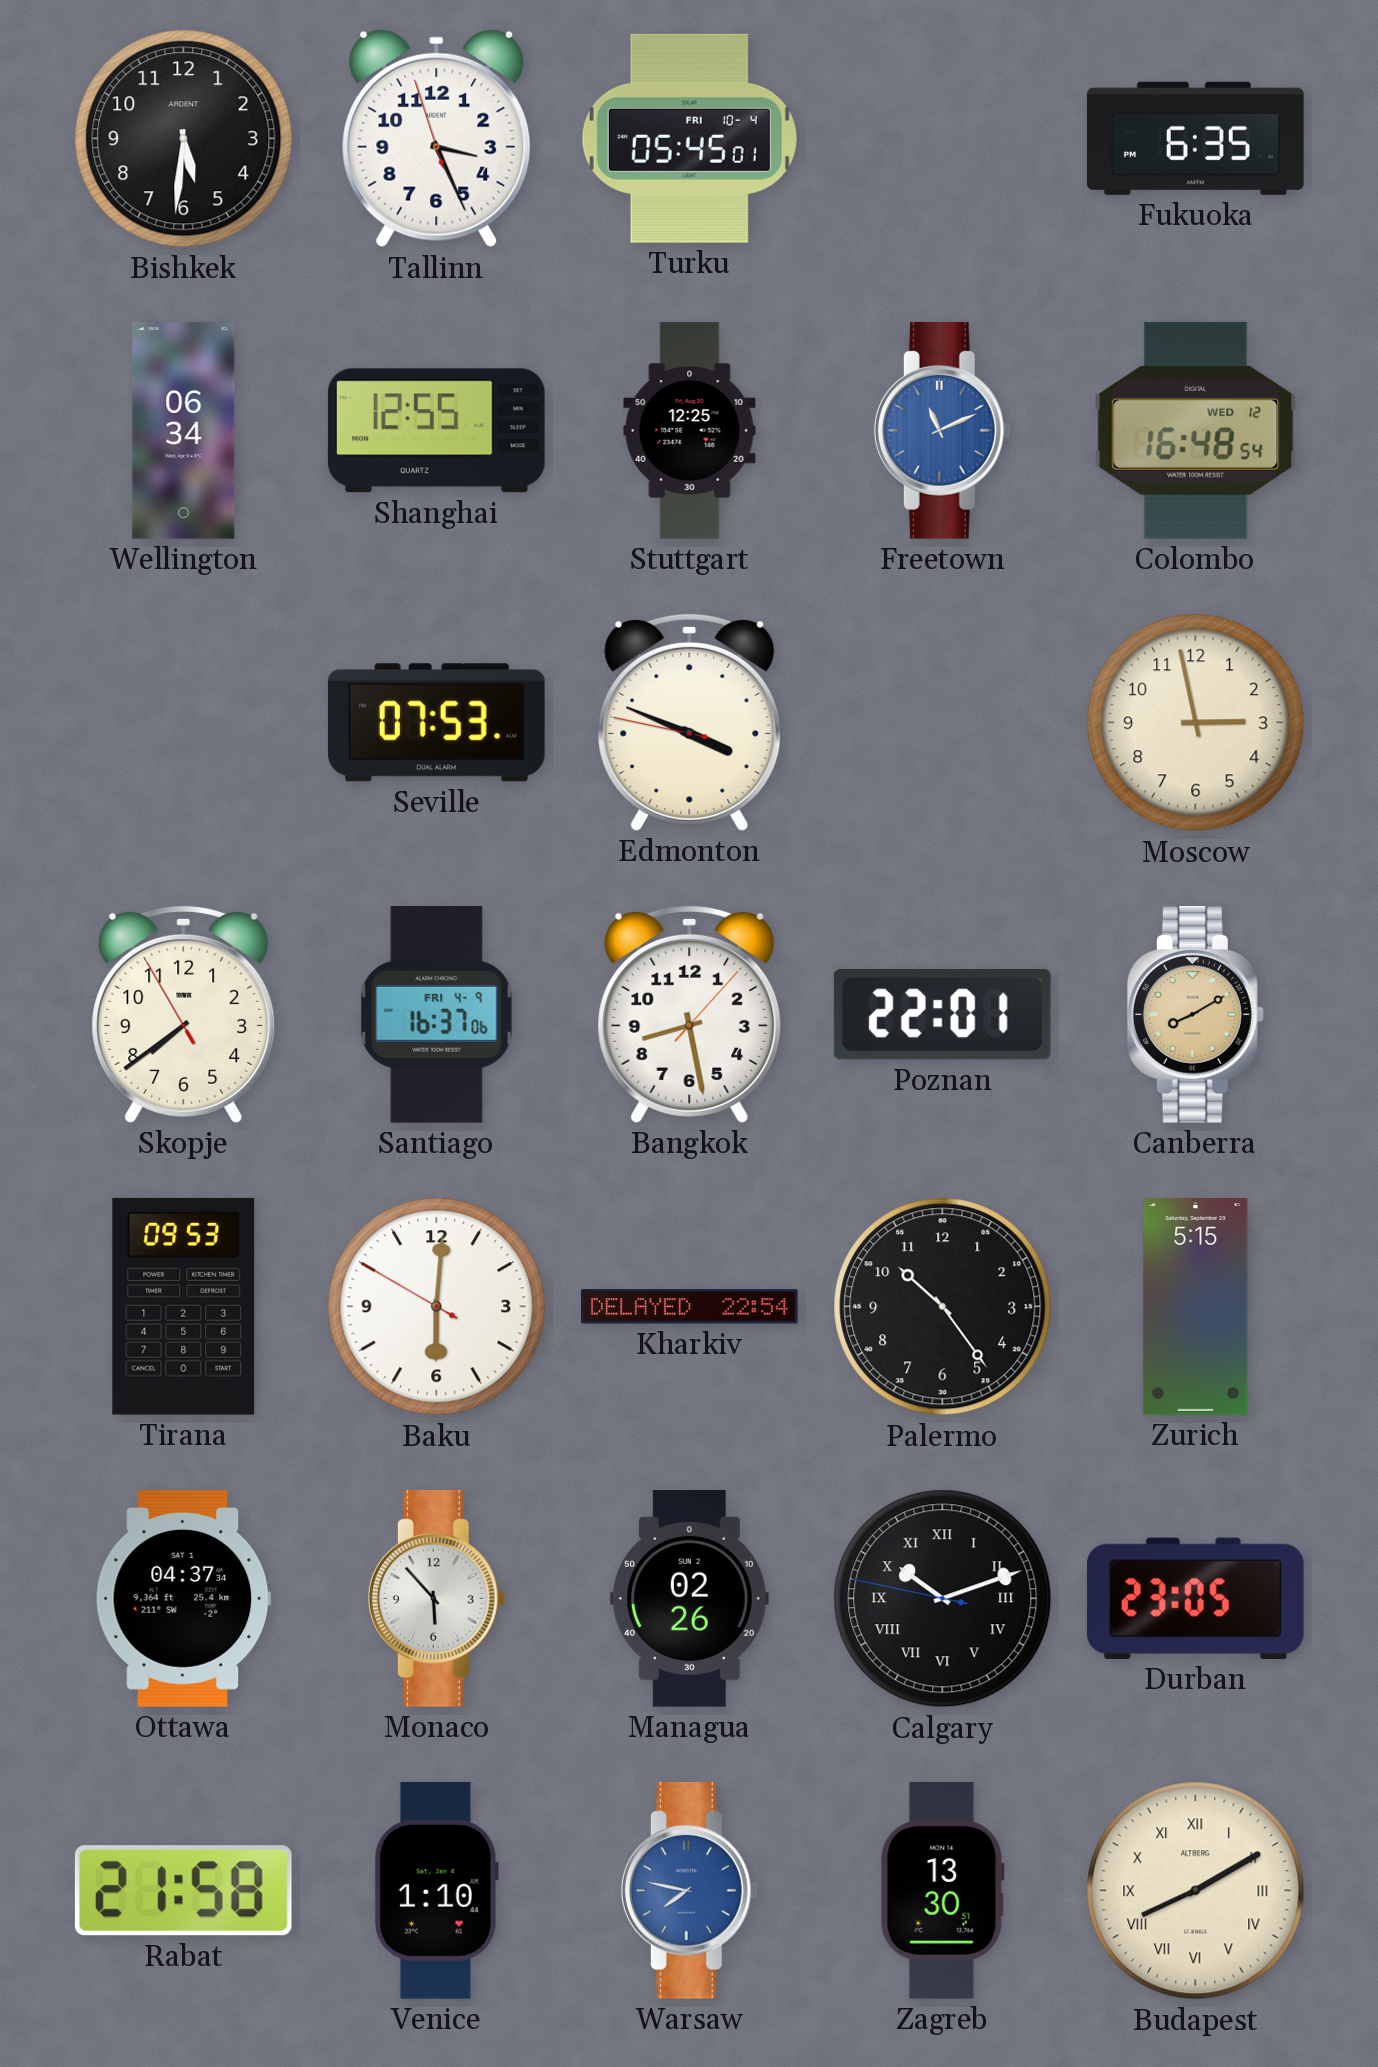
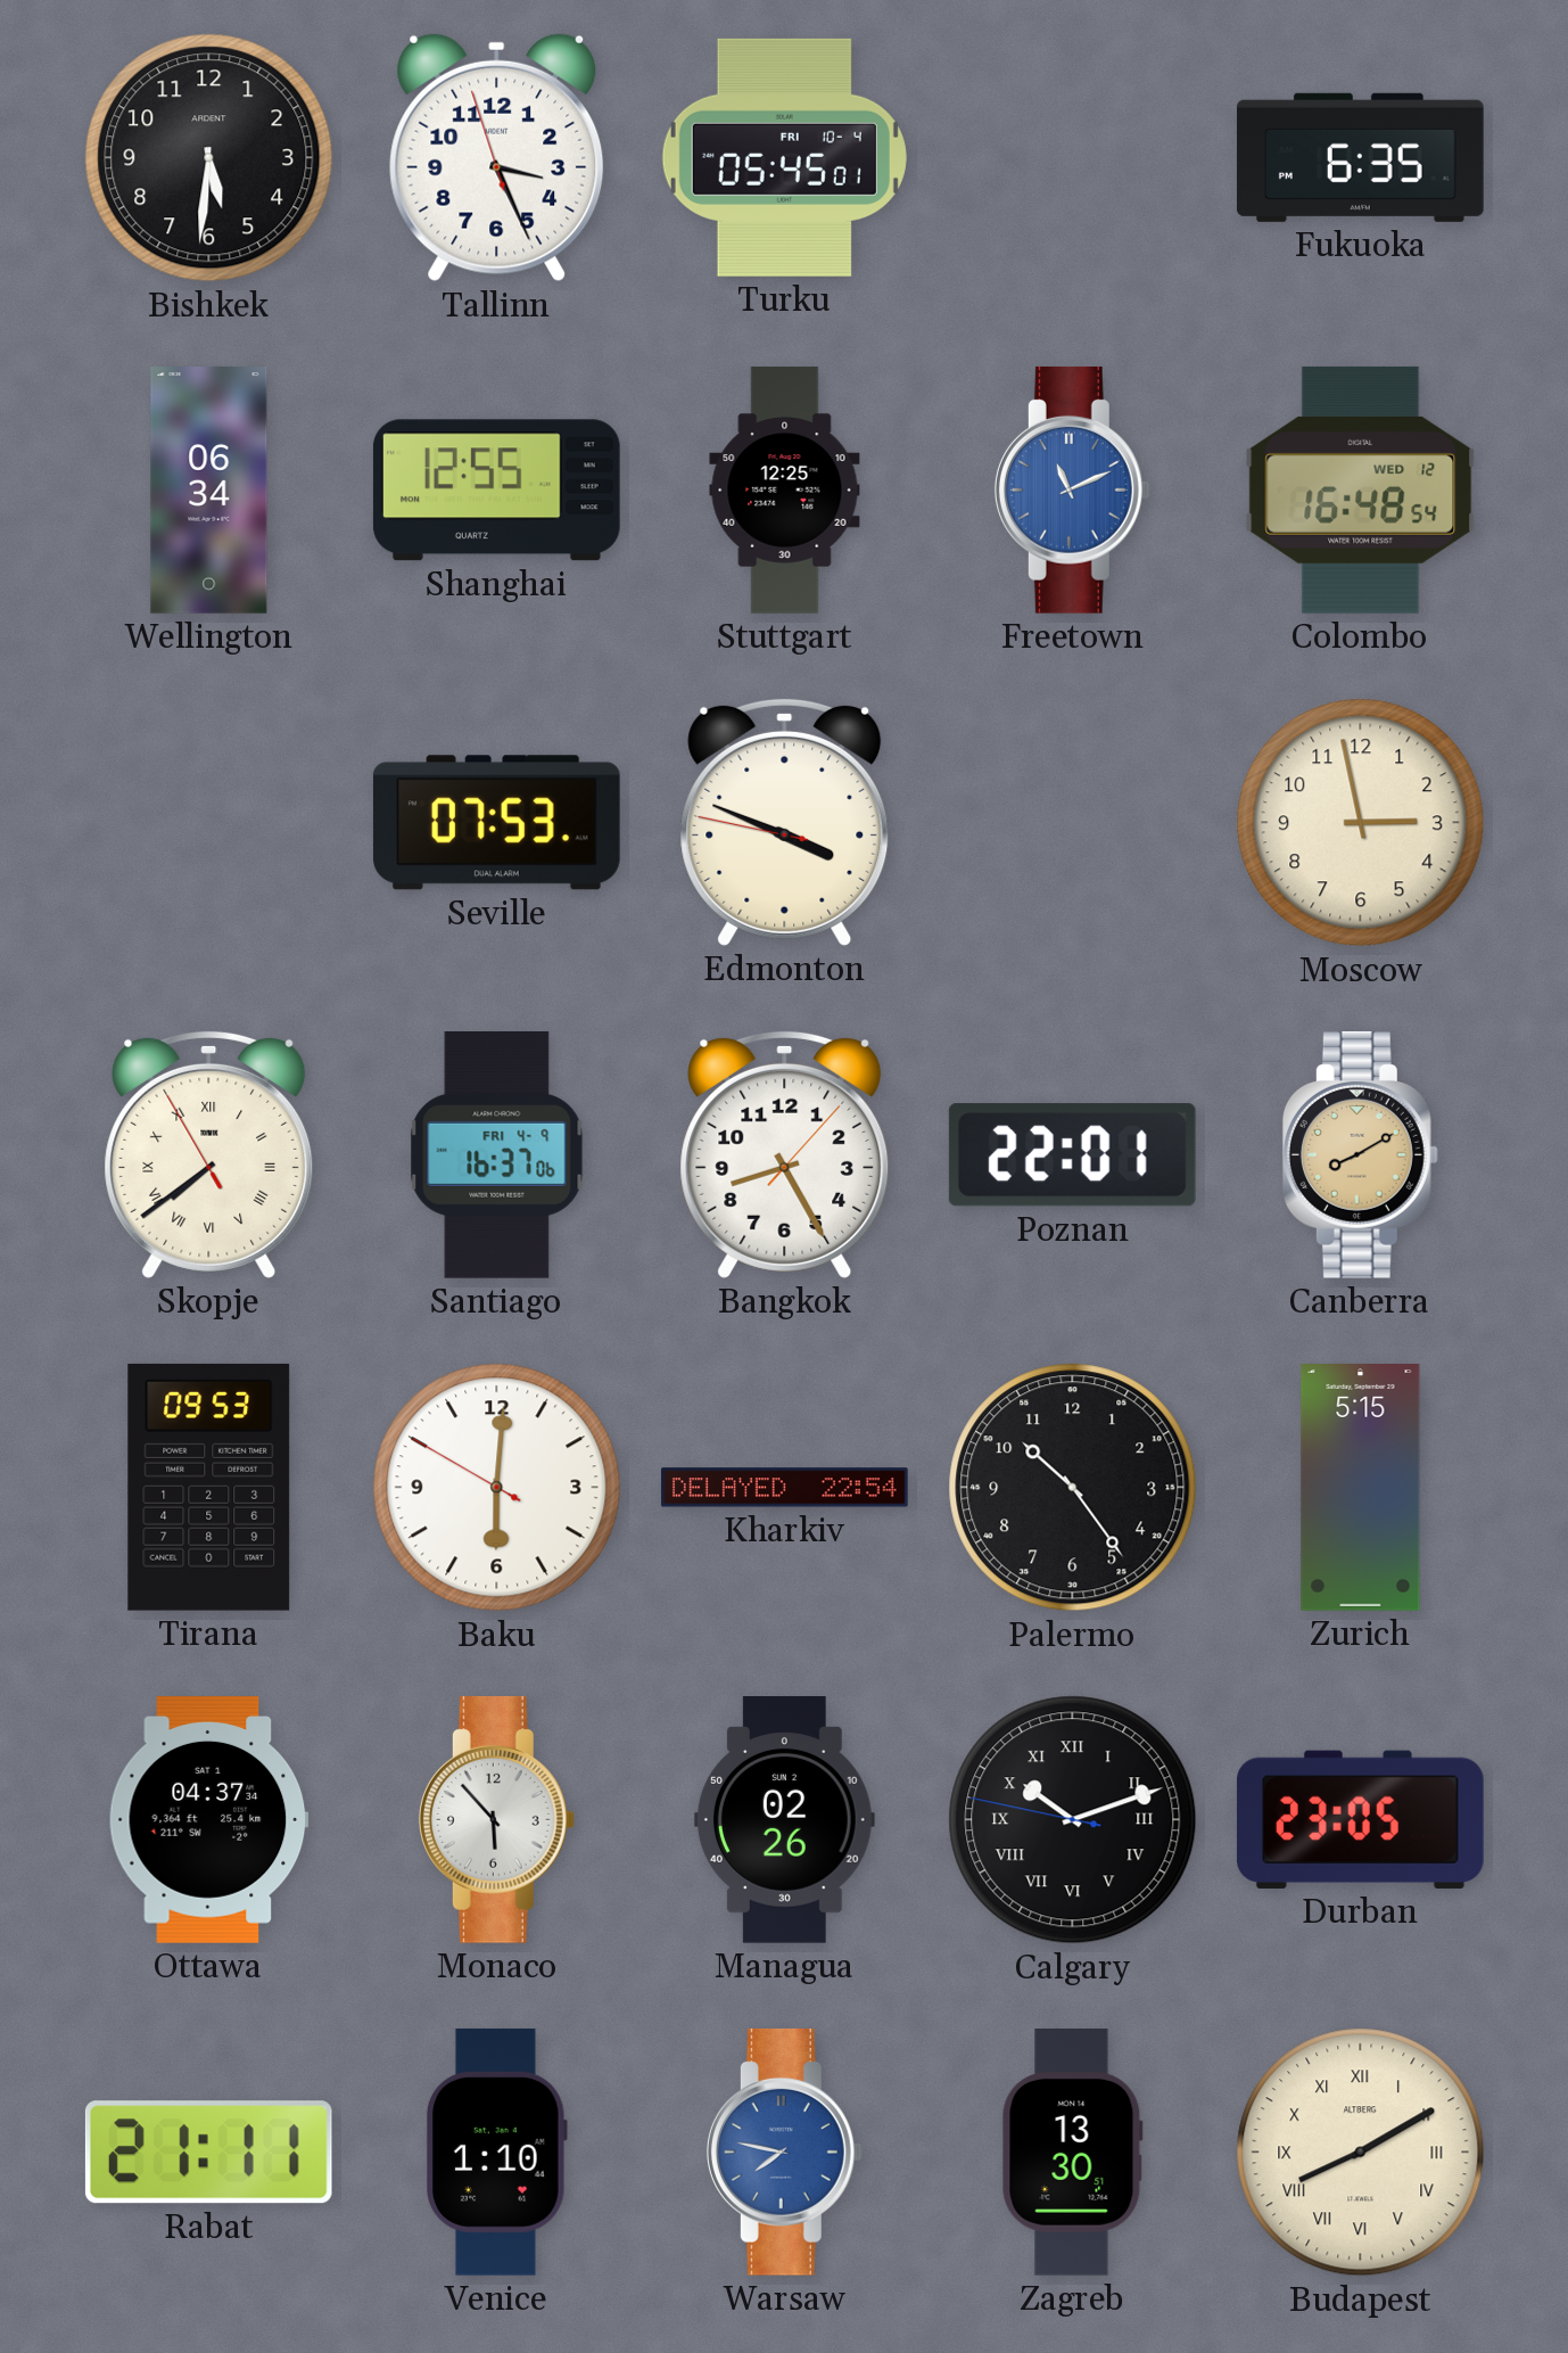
Skopje numerals: Arabic -> Roman (209, 1154)
Bangkok: 8:28 -> 8:25 (785, 1154)
Rabat: 21:58 -> 21:11 (208, 2153)
